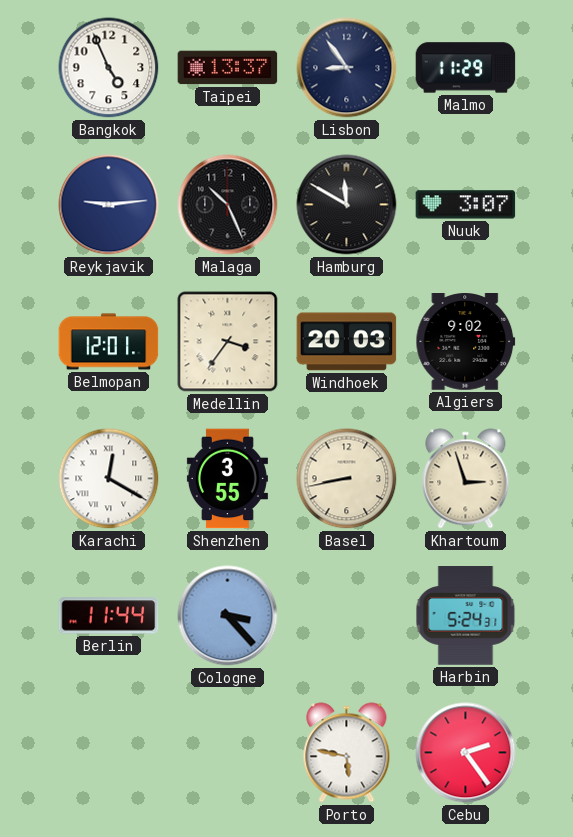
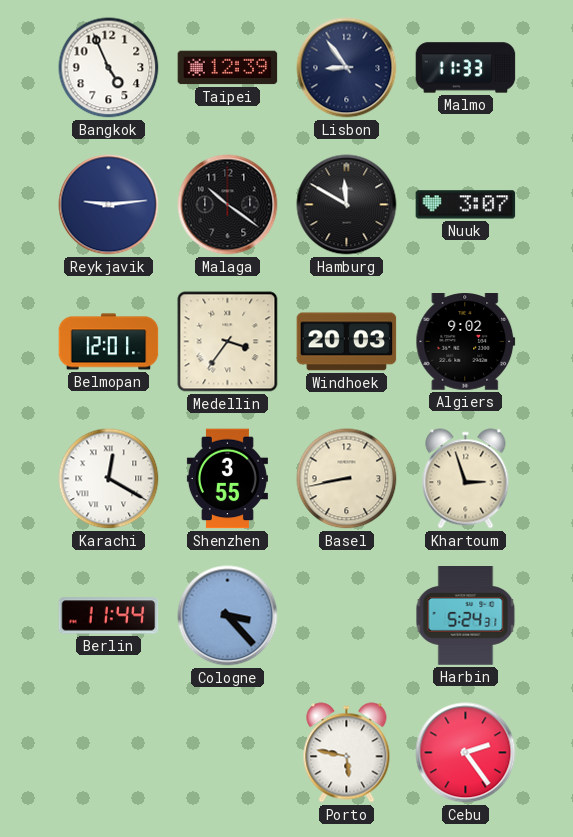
Taipei: 13:37 -> 12:39 (228, 68)
Malmo: 11:29 -> 11:33 (466, 68)
Malaga: 10:26 -> 10:21 (228, 205)
